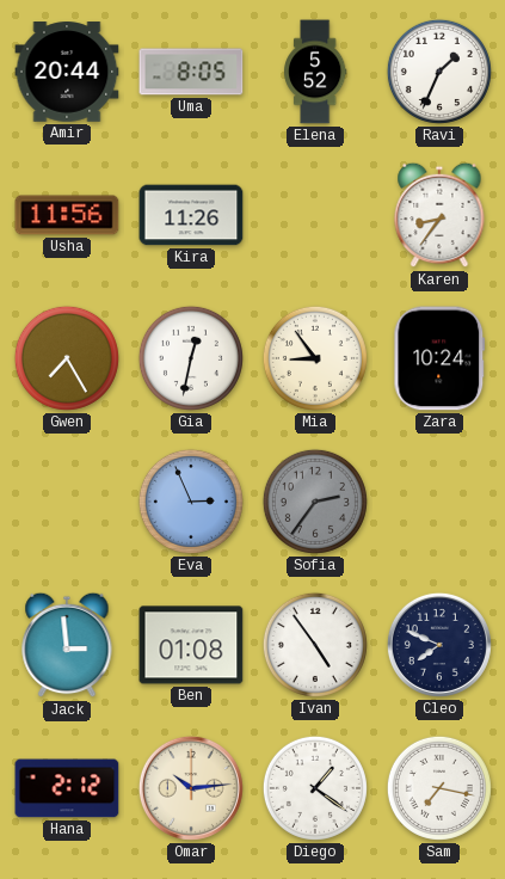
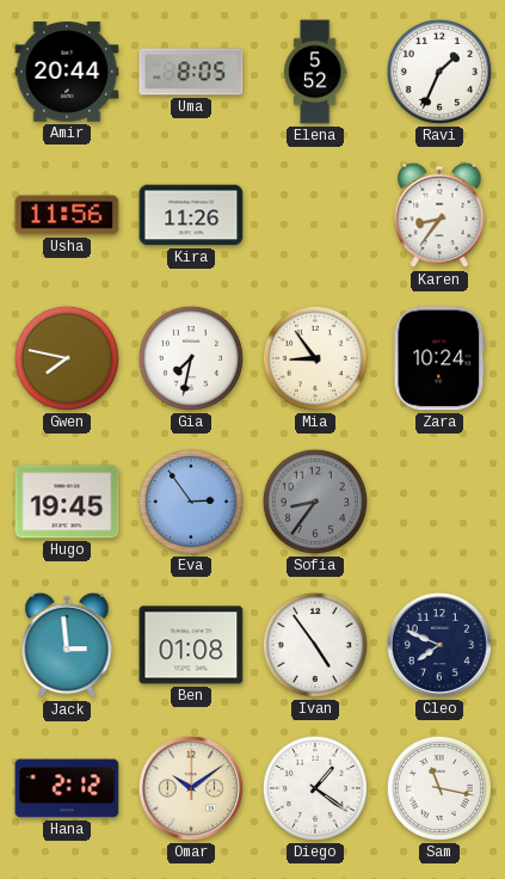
Gwen: 7:25 -> 7:47 (67, 358)
Gia: 12:32 -> 7:32 (191, 358)
Hugo: none -> 19:45 (67, 502)
Eva: 2:56 -> 2:54 (191, 502)
Sofia: 2:36 -> 8:36 (315, 502)
Omar: 10:14 -> 10:09 (191, 788)
Sam: 7:17 -> 11:17 (439, 788)
